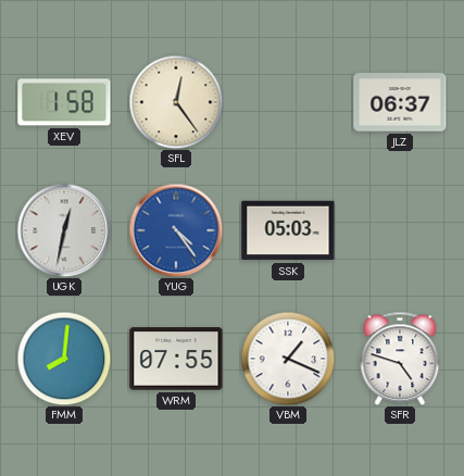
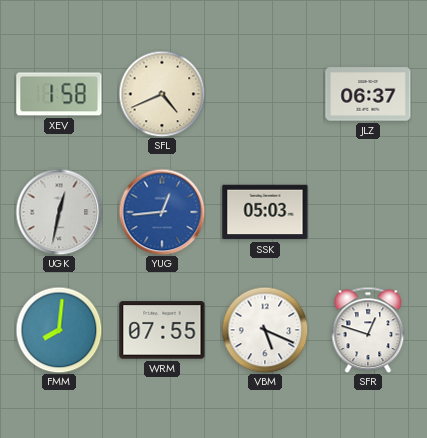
SFL: 12:24 -> 4:41 (162, 94)
YUG: 4:24 -> 12:44 (162, 212)
VBM: 1:19 -> 5:19 (265, 330)
SFR: 4:48 -> 12:48 (368, 330)
